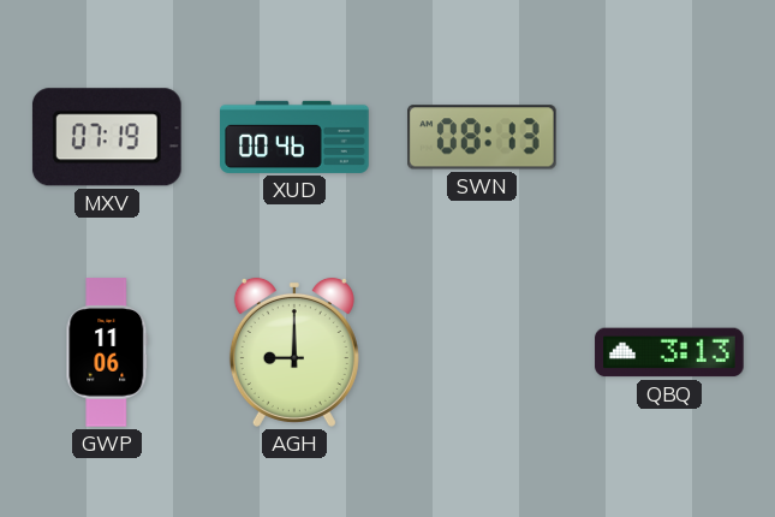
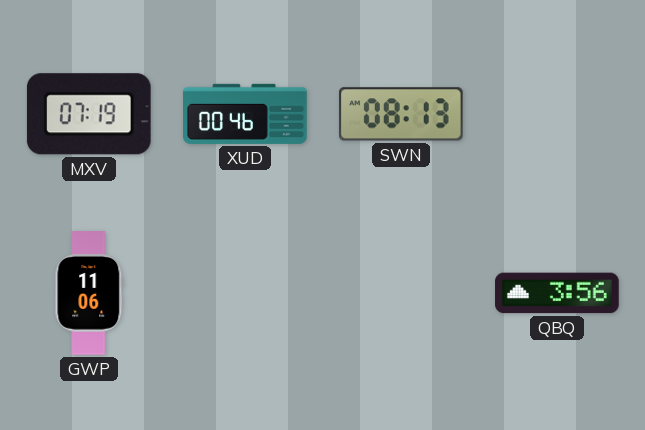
AGH: 9:00 -> none (294, 352)
QBQ: 3:13 -> 3:56 (557, 293)
